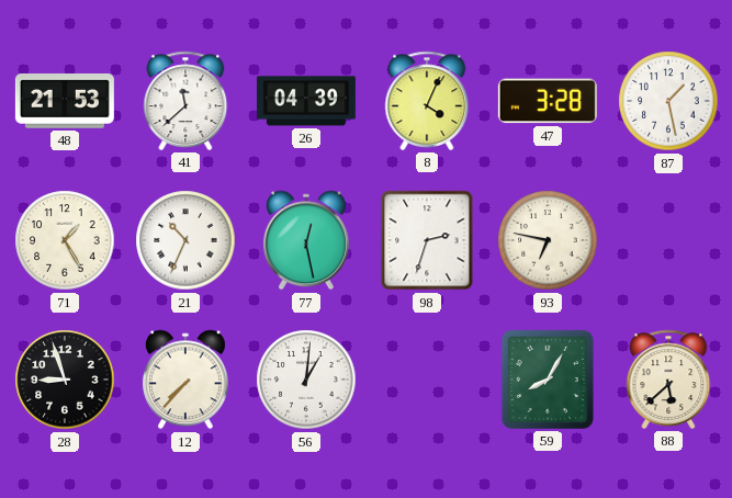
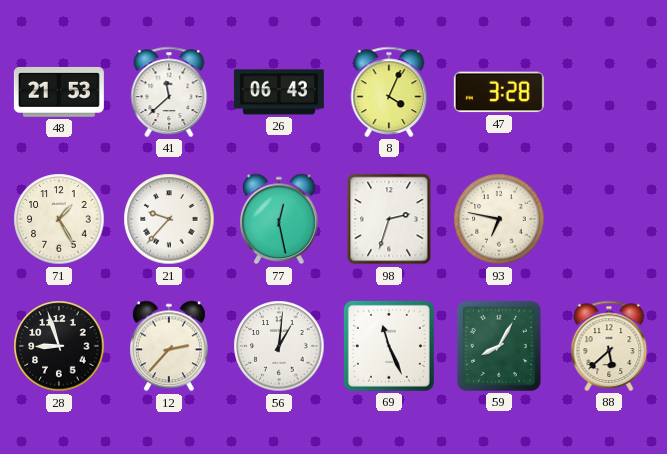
26: 04:39 -> 06:43 (279, 92)
87: 1:28 -> none (668, 101)
21: 10:34 -> 9:37 (169, 219)
12: 7:37 -> 2:37 (169, 346)
69: none -> 11:26 (389, 346)
